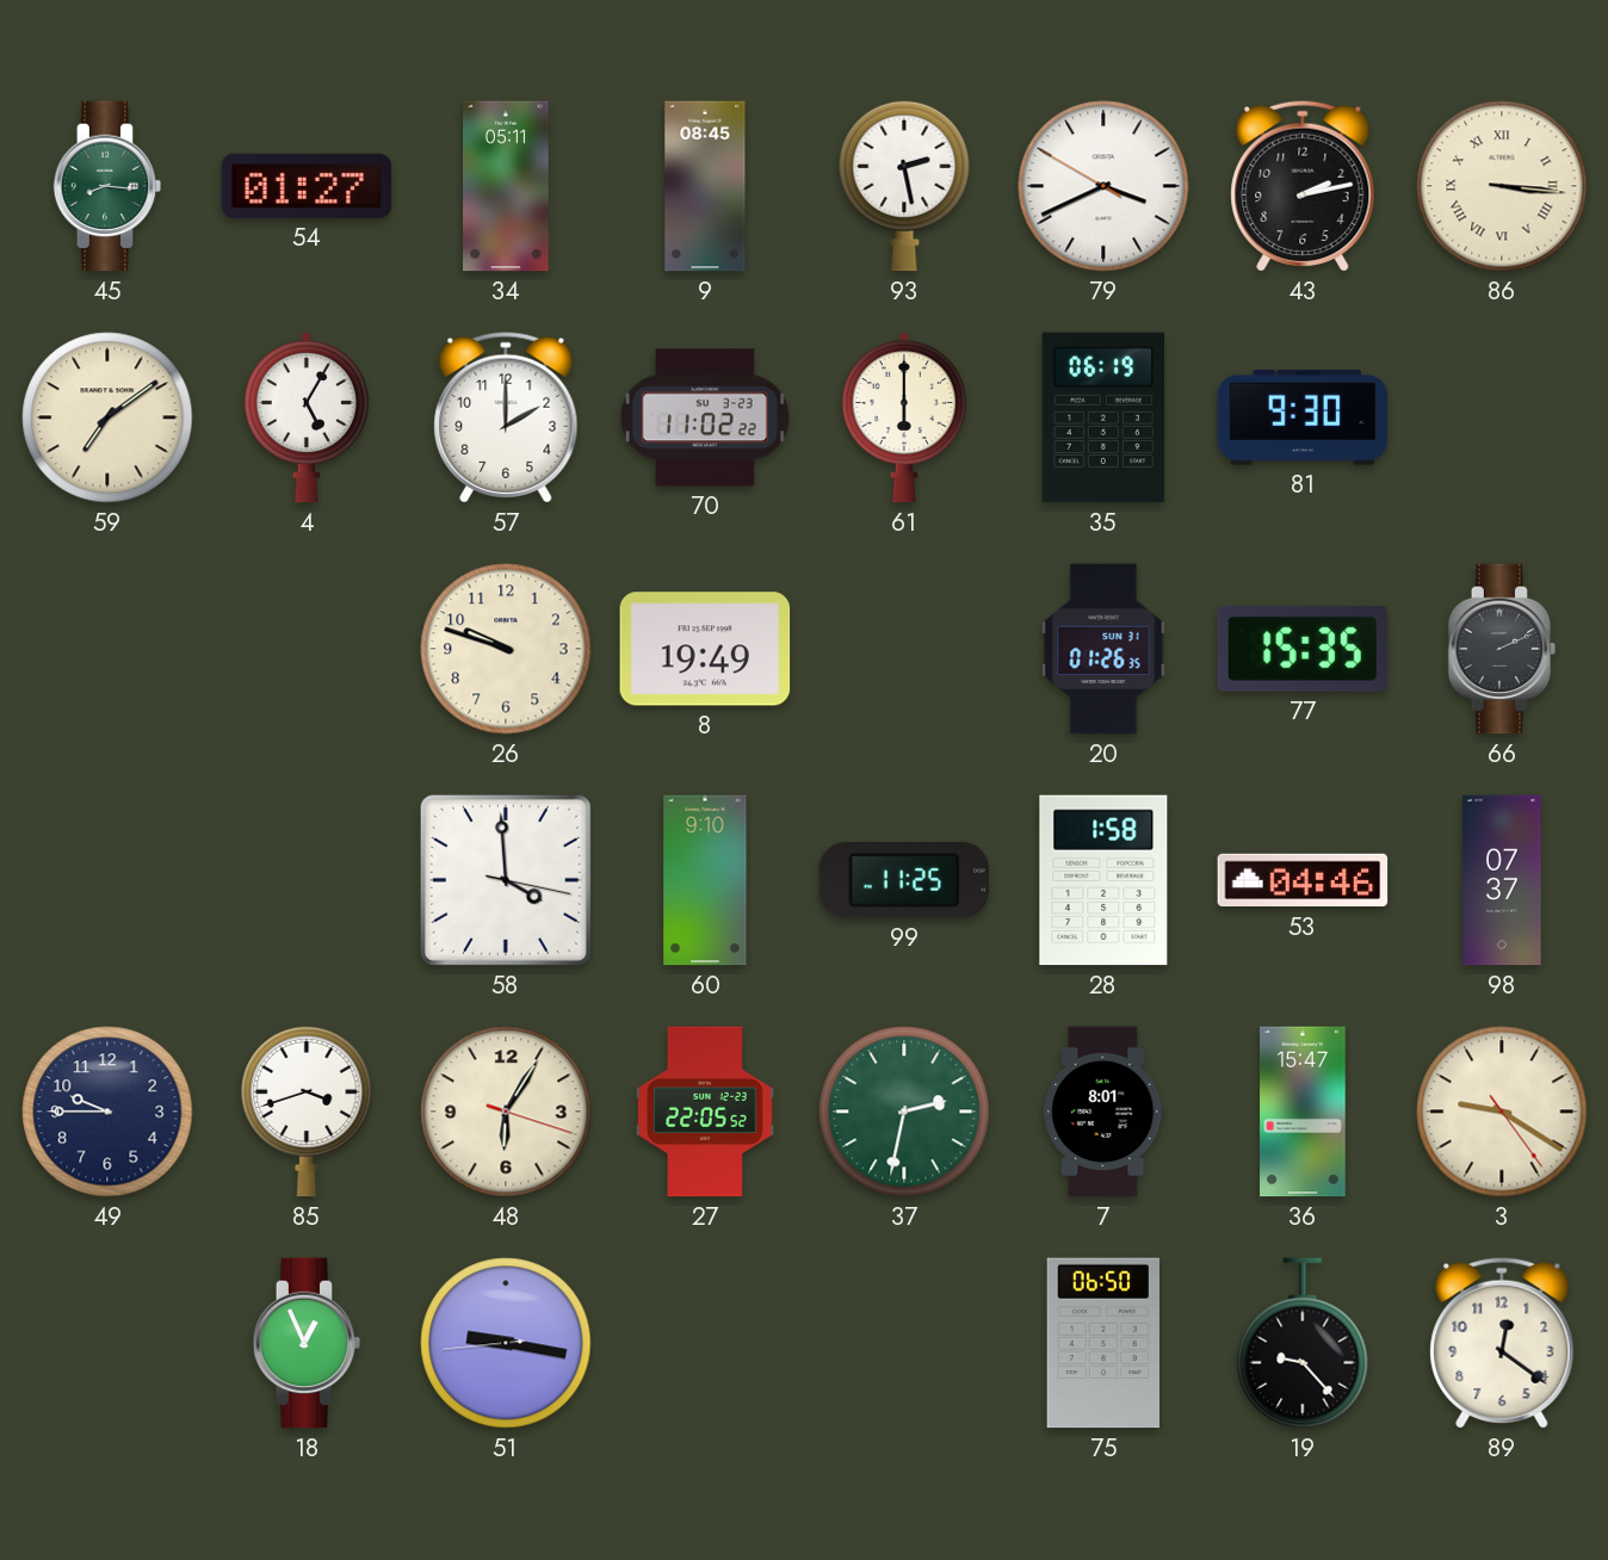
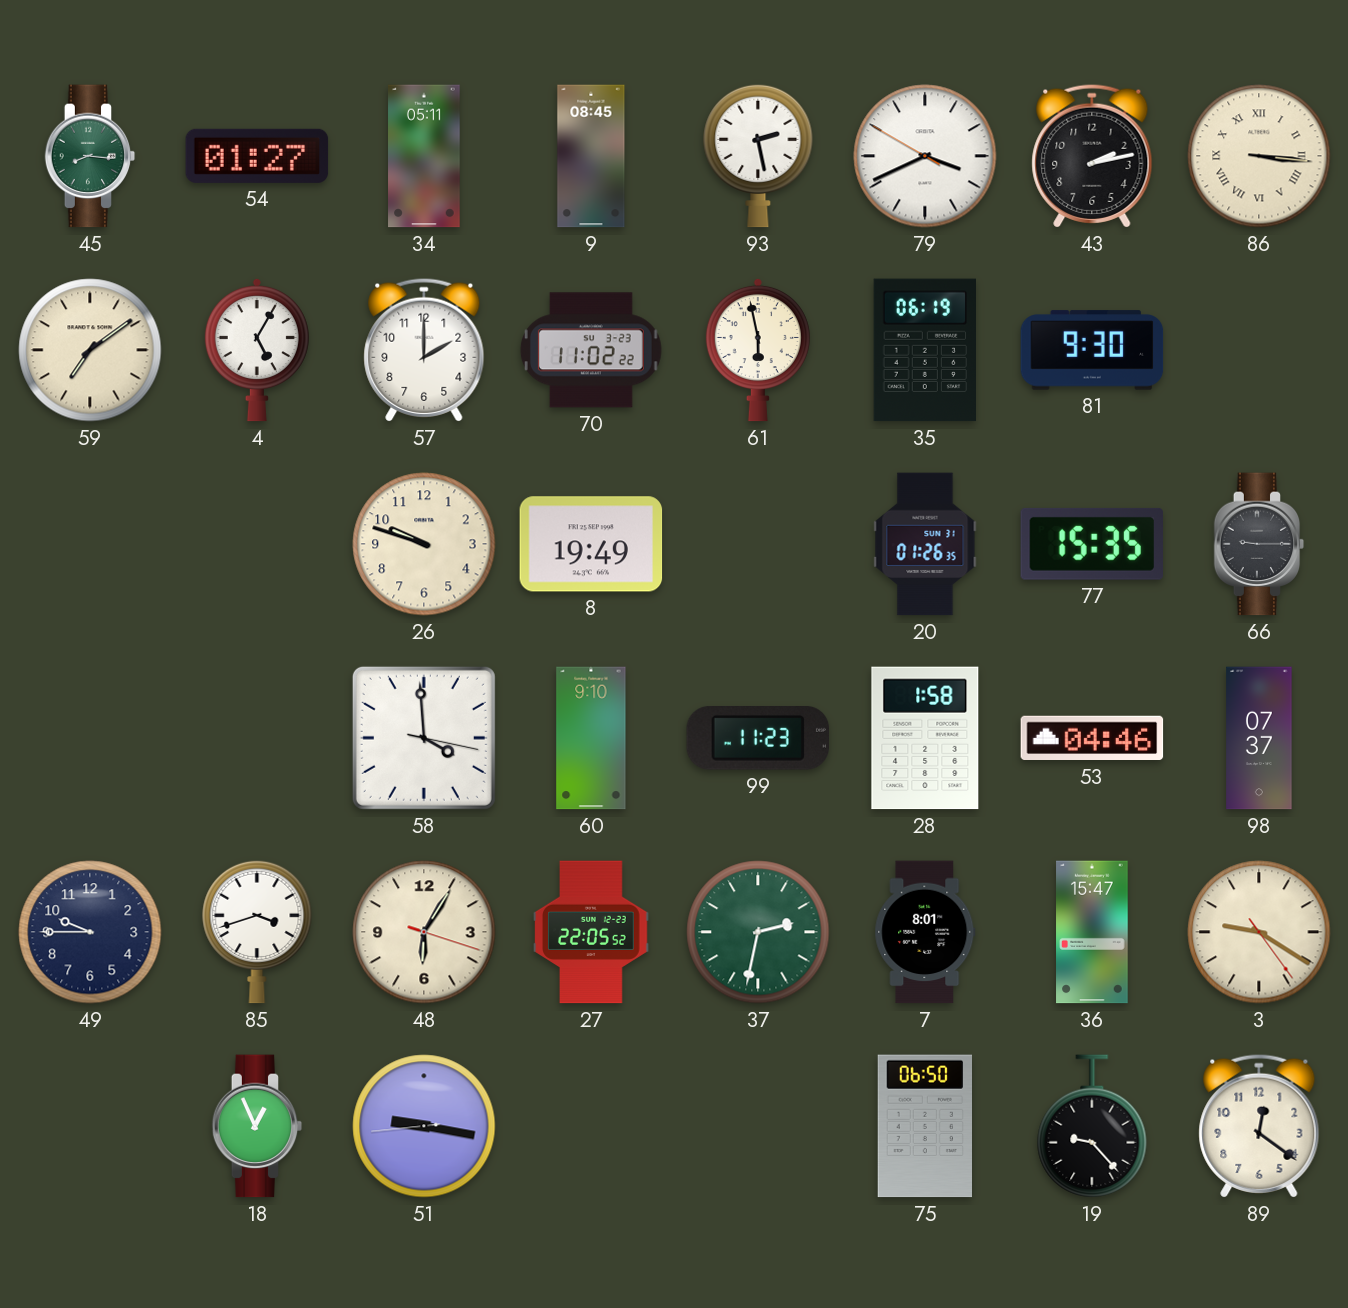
61: 6:00 -> 5:58 (758, 350)
66: 2:11 -> 9:15 (1259, 544)
99: 11:25 -> 11:23 (757, 739)
